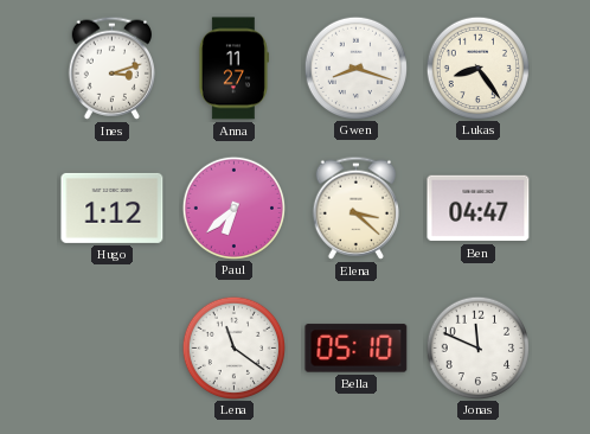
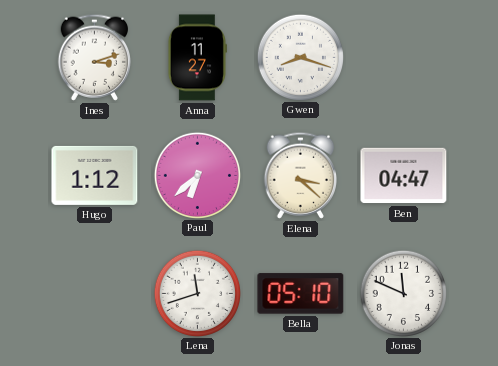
Lukas: 8:24 -> none (477, 68)
Lena: 11:21 -> 11:42 (197, 293)
